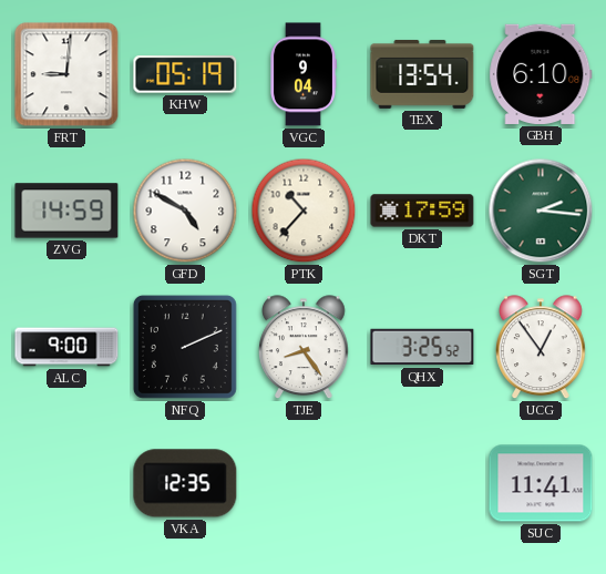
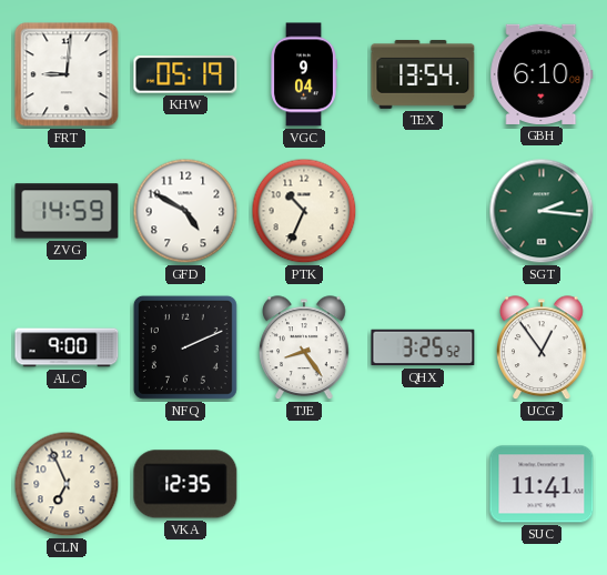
PTK: 10:37 -> 10:34 (304, 211)
DKT: 17:59 -> none (422, 211)
CLN: none -> 6:56 (67, 484)
